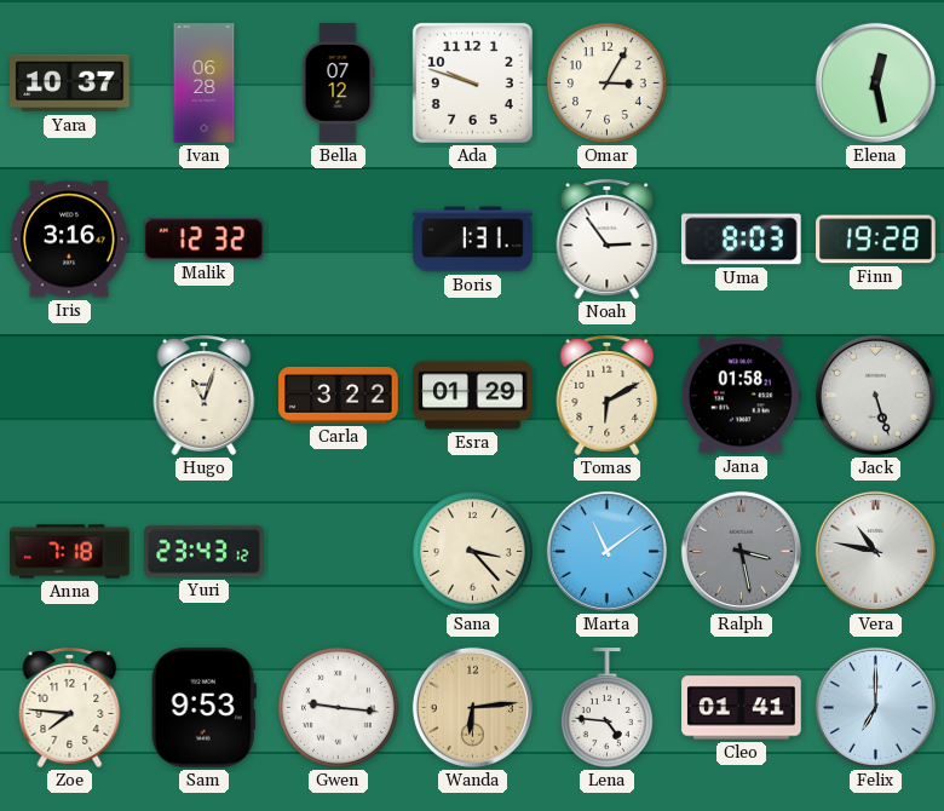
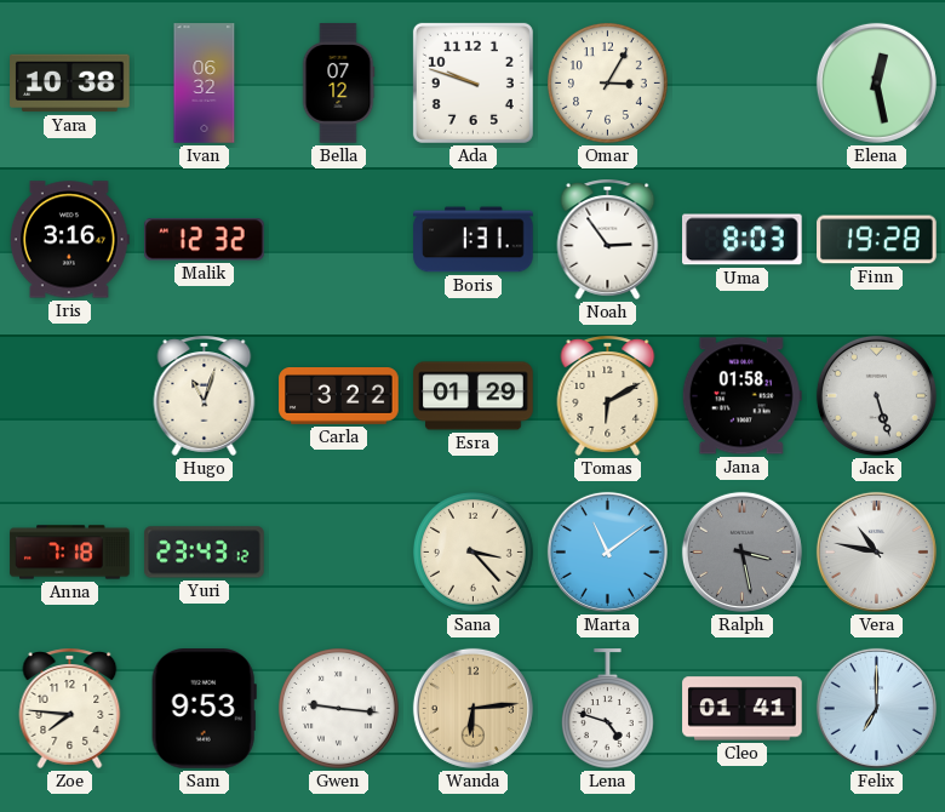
Yara: 10:37 -> 10:38 (70, 84)
Ivan: 06:28 -> 06:32 (205, 84)
Lena: 4:46 -> 4:48 (607, 709)
